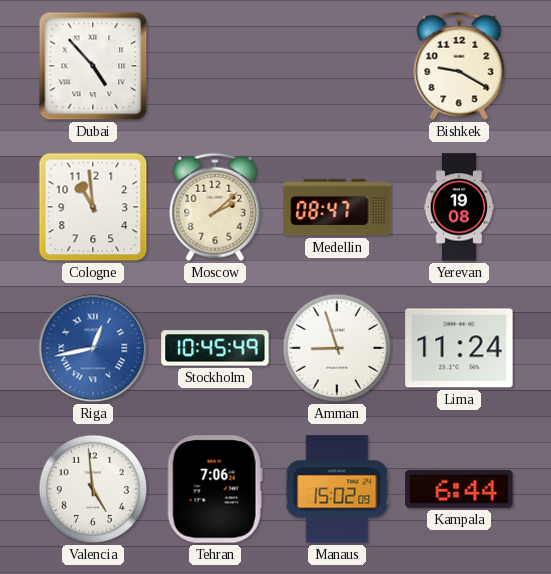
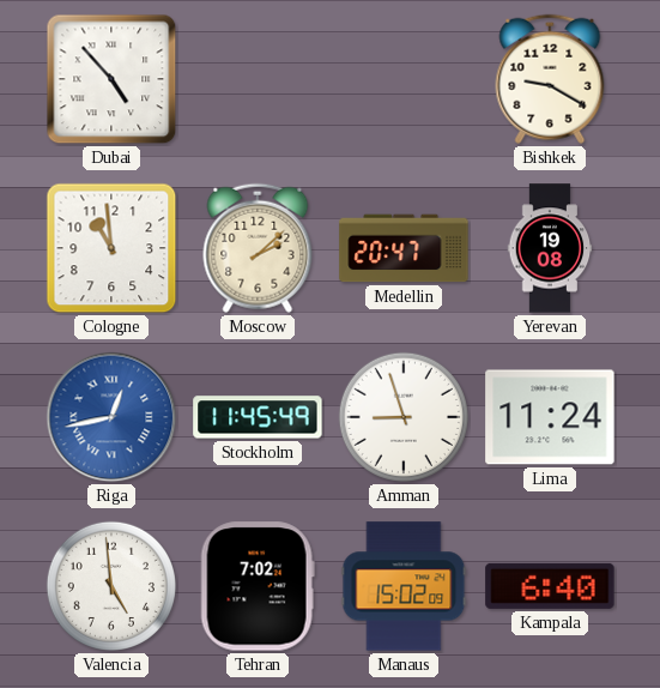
Medellin: 08:47 -> 20:47 (404, 248)
Stockholm: 10:45 -> 11:45 (258, 417)
Tehran: 7:06 -> 7:02 (258, 586)
Kampala: 6:44 -> 6:40 (550, 586)
